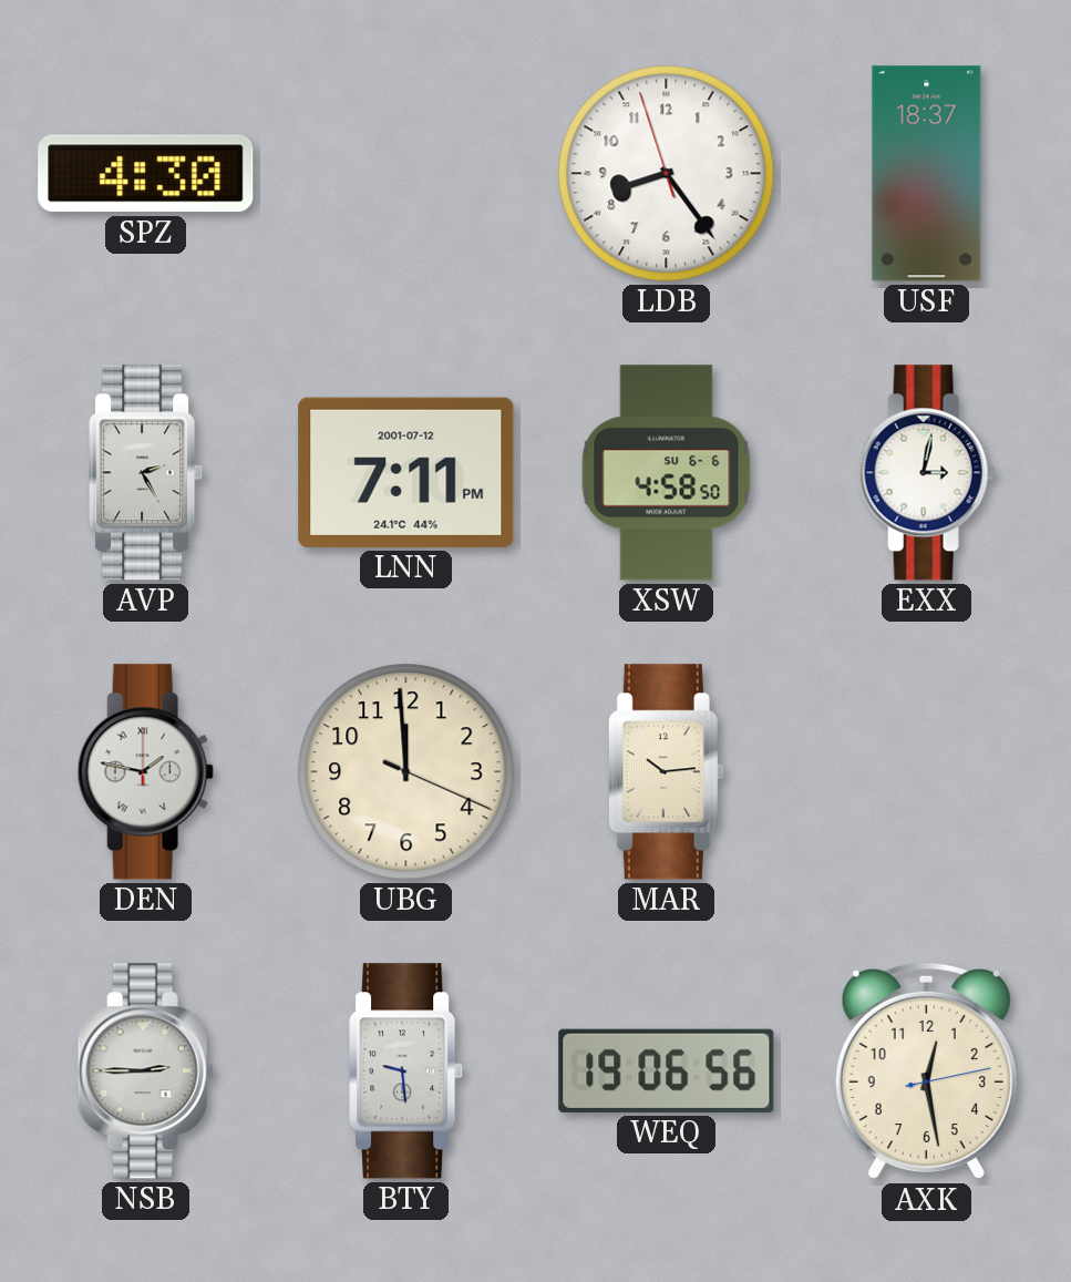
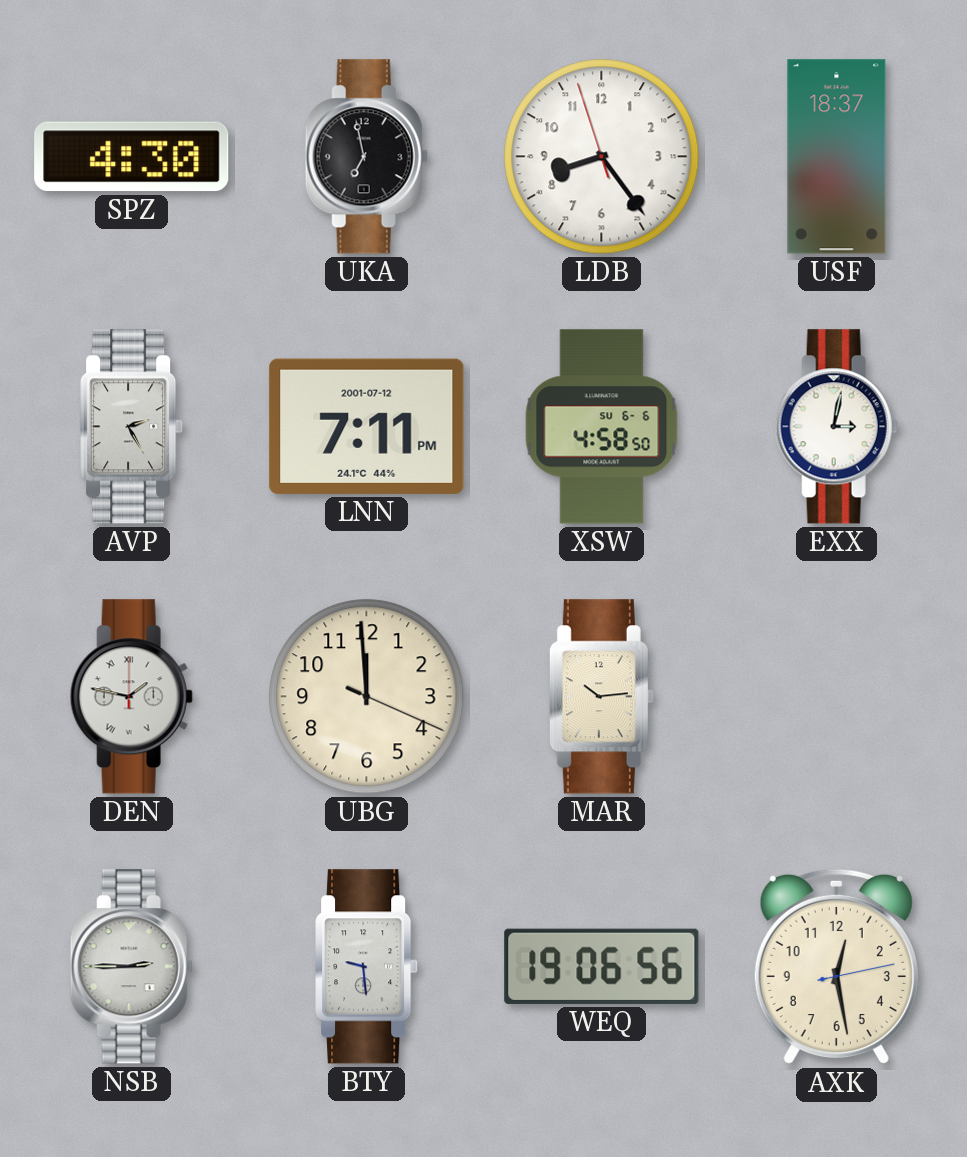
UKA: none -> 6:58 (366, 157)
